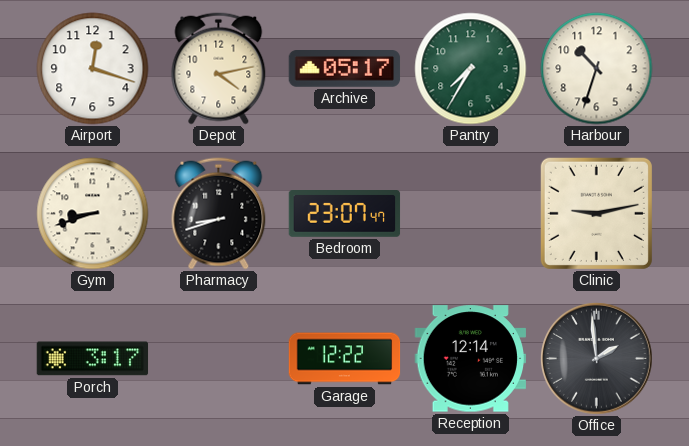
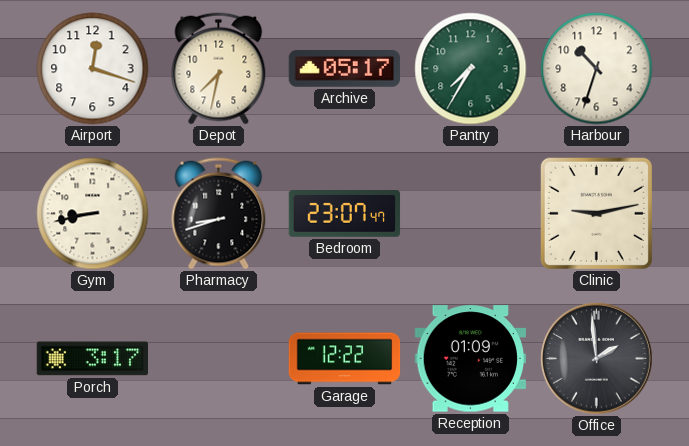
Depot: 4:13 -> 7:32 (219, 69)
Gym: 8:42 -> 8:43 (93, 214)
Reception: 12:14 -> 01:09 (470, 359)
